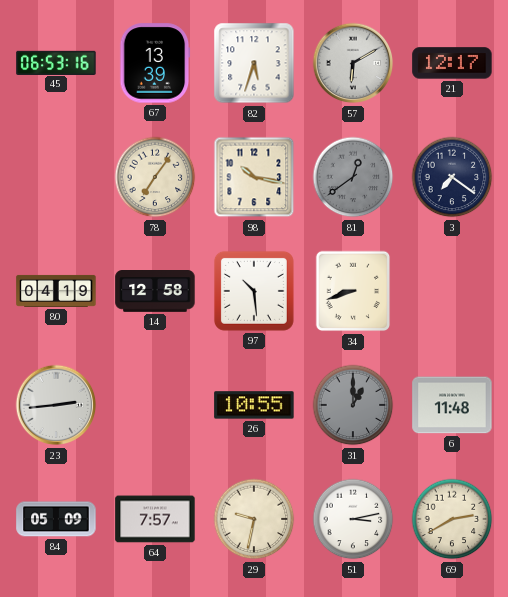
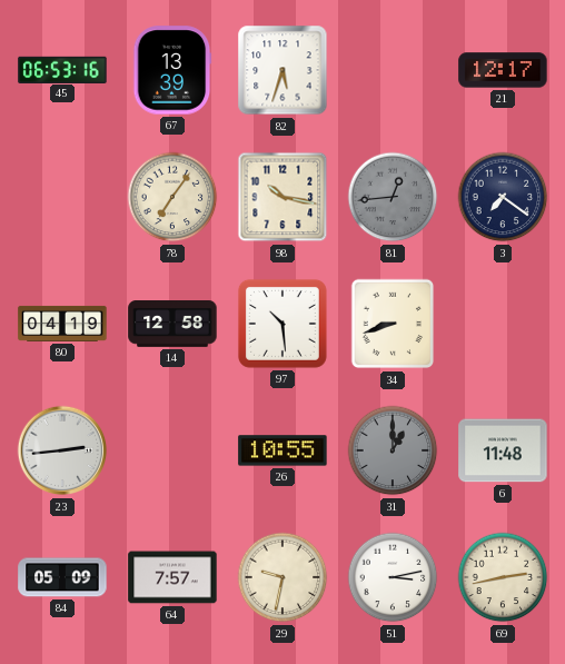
57: 6:10 -> none (353, 63)
81: 12:39 -> 12:44 (393, 197)
69: 2:40 -> 2:43 (503, 577)
